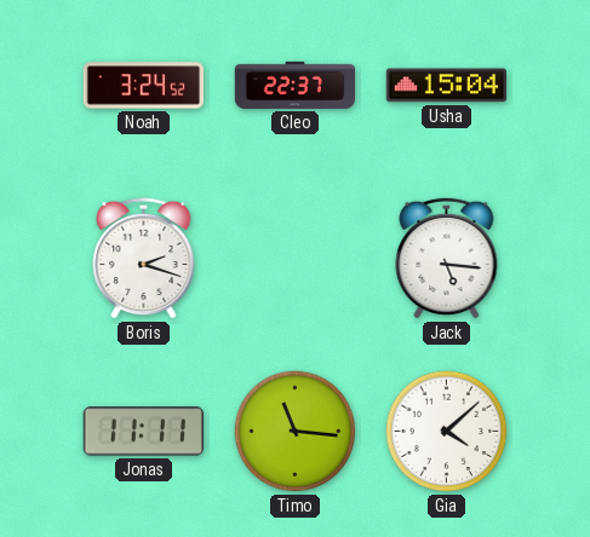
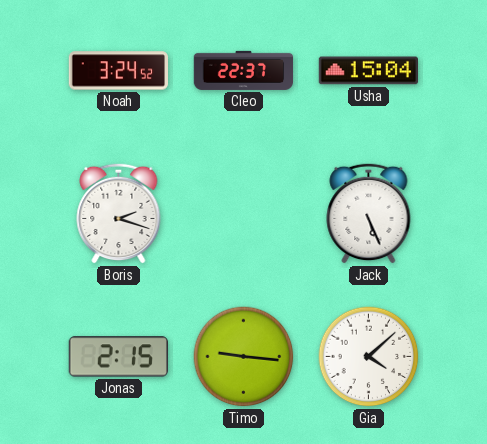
Jack: 5:16 -> 5:26 (369, 213)
Jonas: 11:11 -> 2:15 (118, 357)
Timo: 11:16 -> 9:16 (244, 357)
